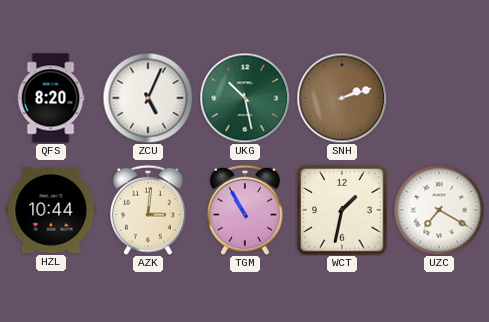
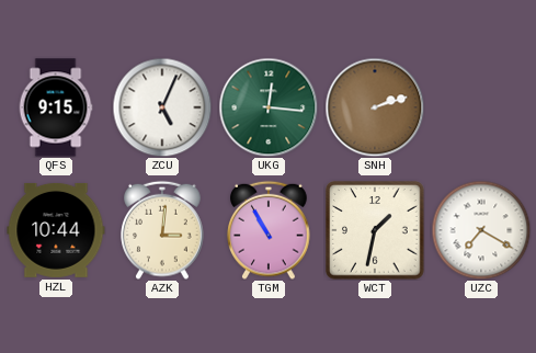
QFS: 8:20 -> 9:15 (56, 107)
UKG: 10:28 -> 12:16 (269, 107)
